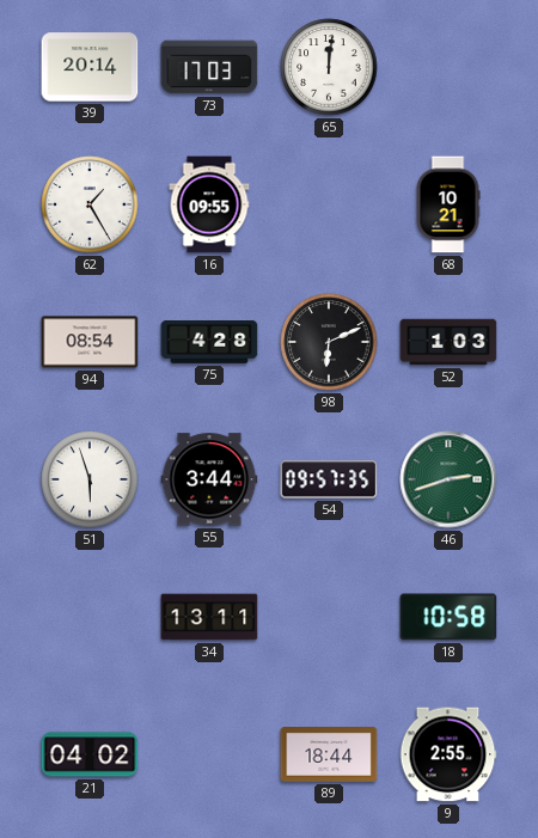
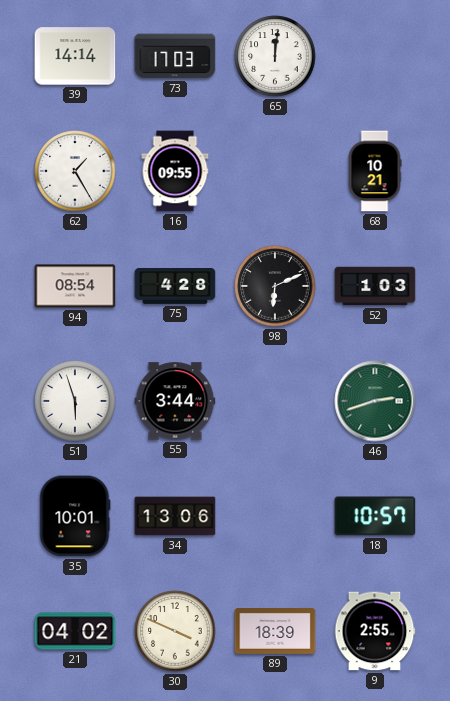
39: 20:14 -> 14:14 (75, 56)
54: 09:57 -> none (329, 479)
35: none -> 10:01 (75, 516)
34: 13:11 -> 13:06 (175, 516)
18: 10:58 -> 10:57 (375, 516)
30: none -> 3:49 (175, 631)
89: 18:44 -> 18:39 (275, 632)
